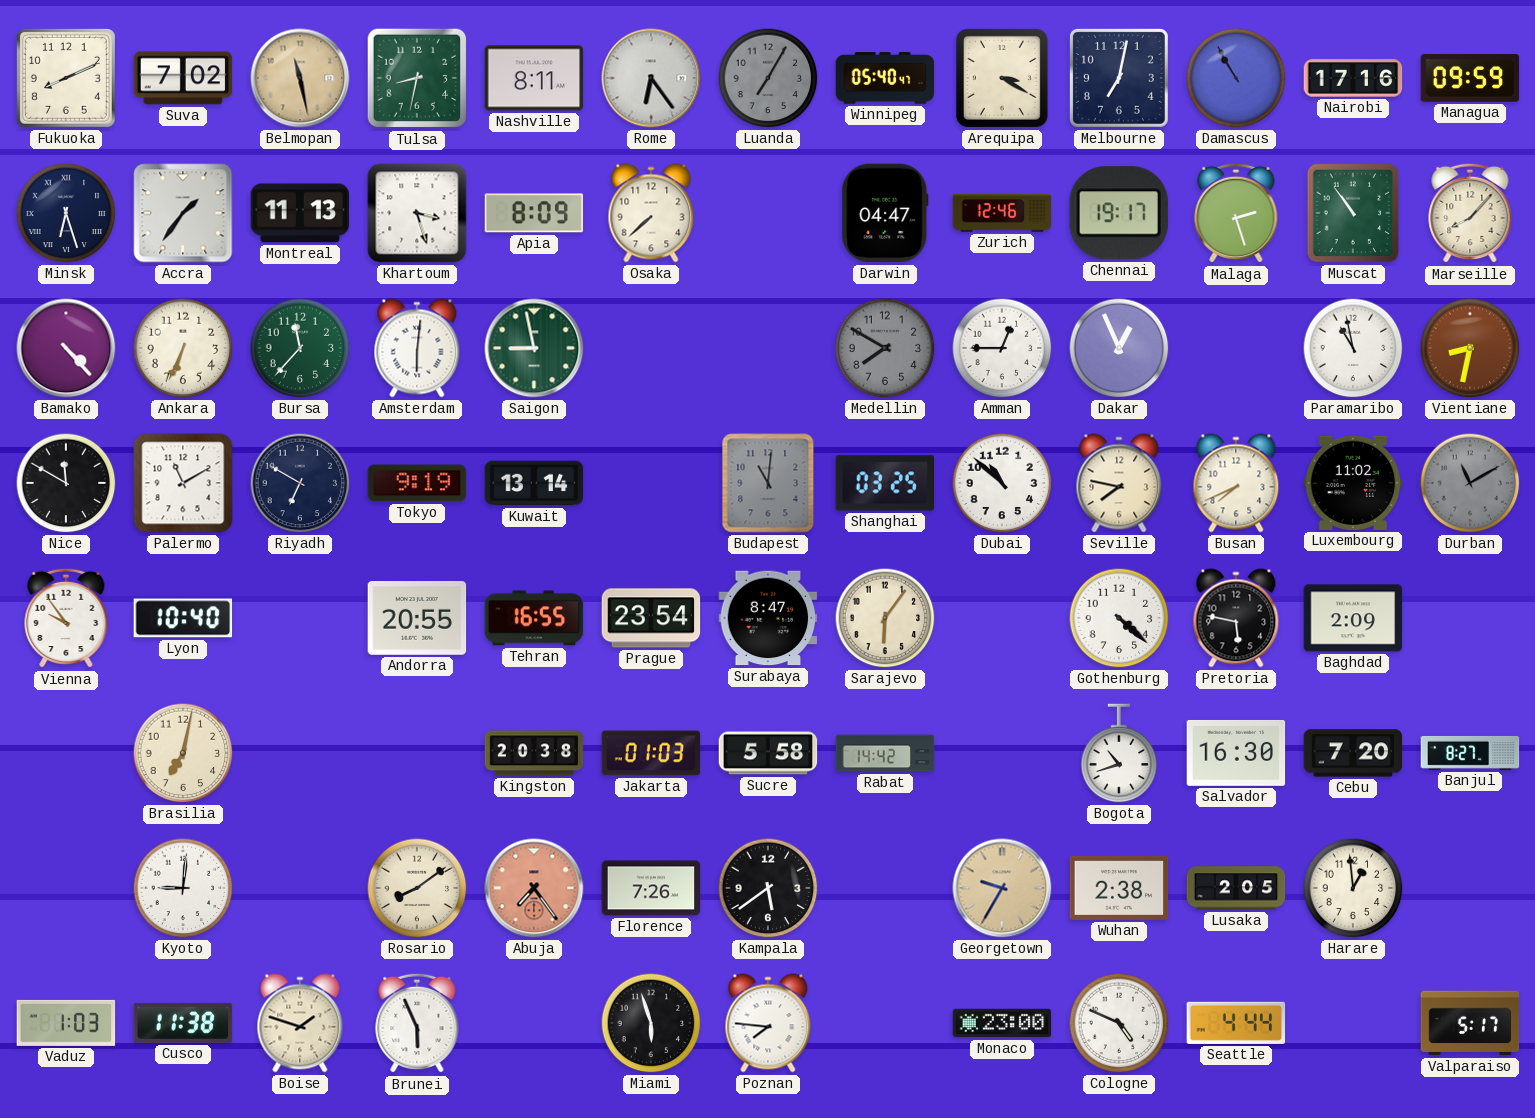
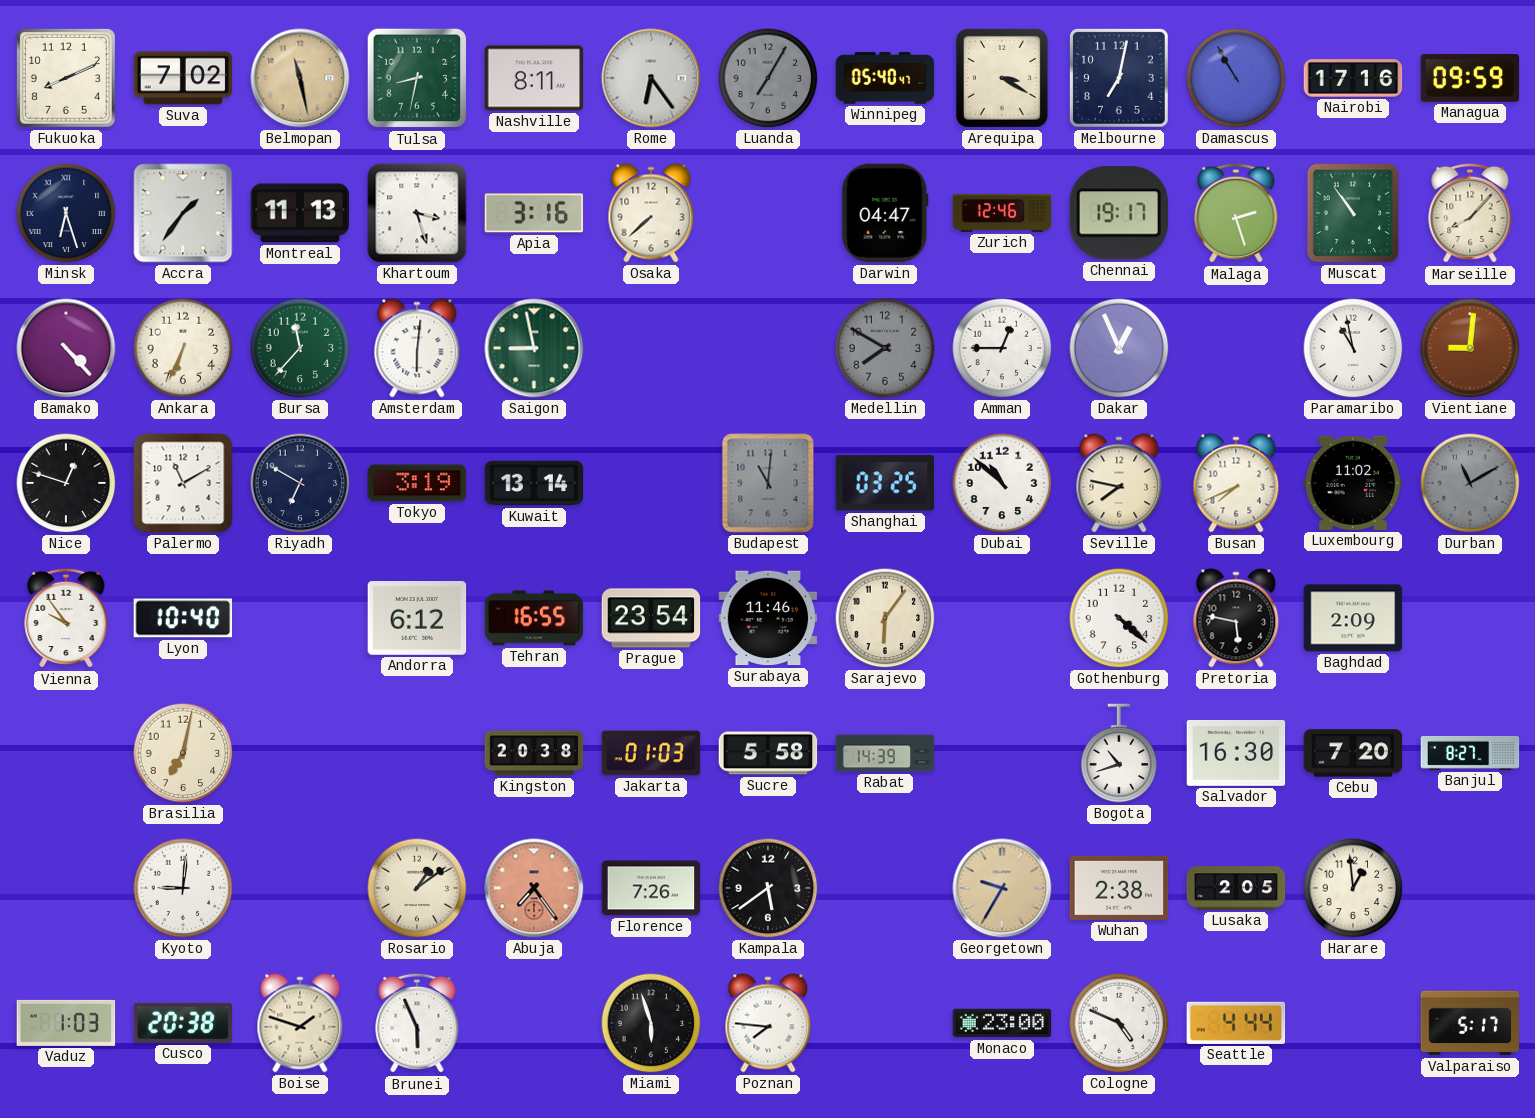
Apia: 8:09 -> 3:16 (534, 213)
Vientiane: 8:32 -> 9:01 (1470, 348)
Nice: 11:50 -> 12:48 (66, 483)
Tokyo: 9:19 -> 3:19 (417, 483)
Andorra: 20:55 -> 6:12 (417, 619)
Surabaya: 8:47 -> 11:46 (768, 618)
Rabat: 14:42 -> 14:39 (885, 753)
Rosario: 8:09 -> 1:09 (417, 888)
Cusco: 11:38 -> 20:38 (183, 1023)
